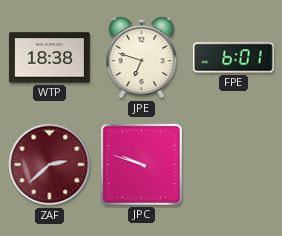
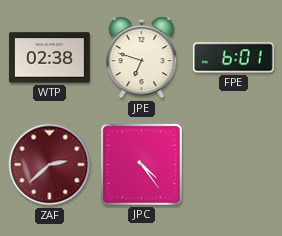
WTP: 18:38 -> 02:38 (49, 58)
JPC: 9:48 -> 4:24 (141, 164)
